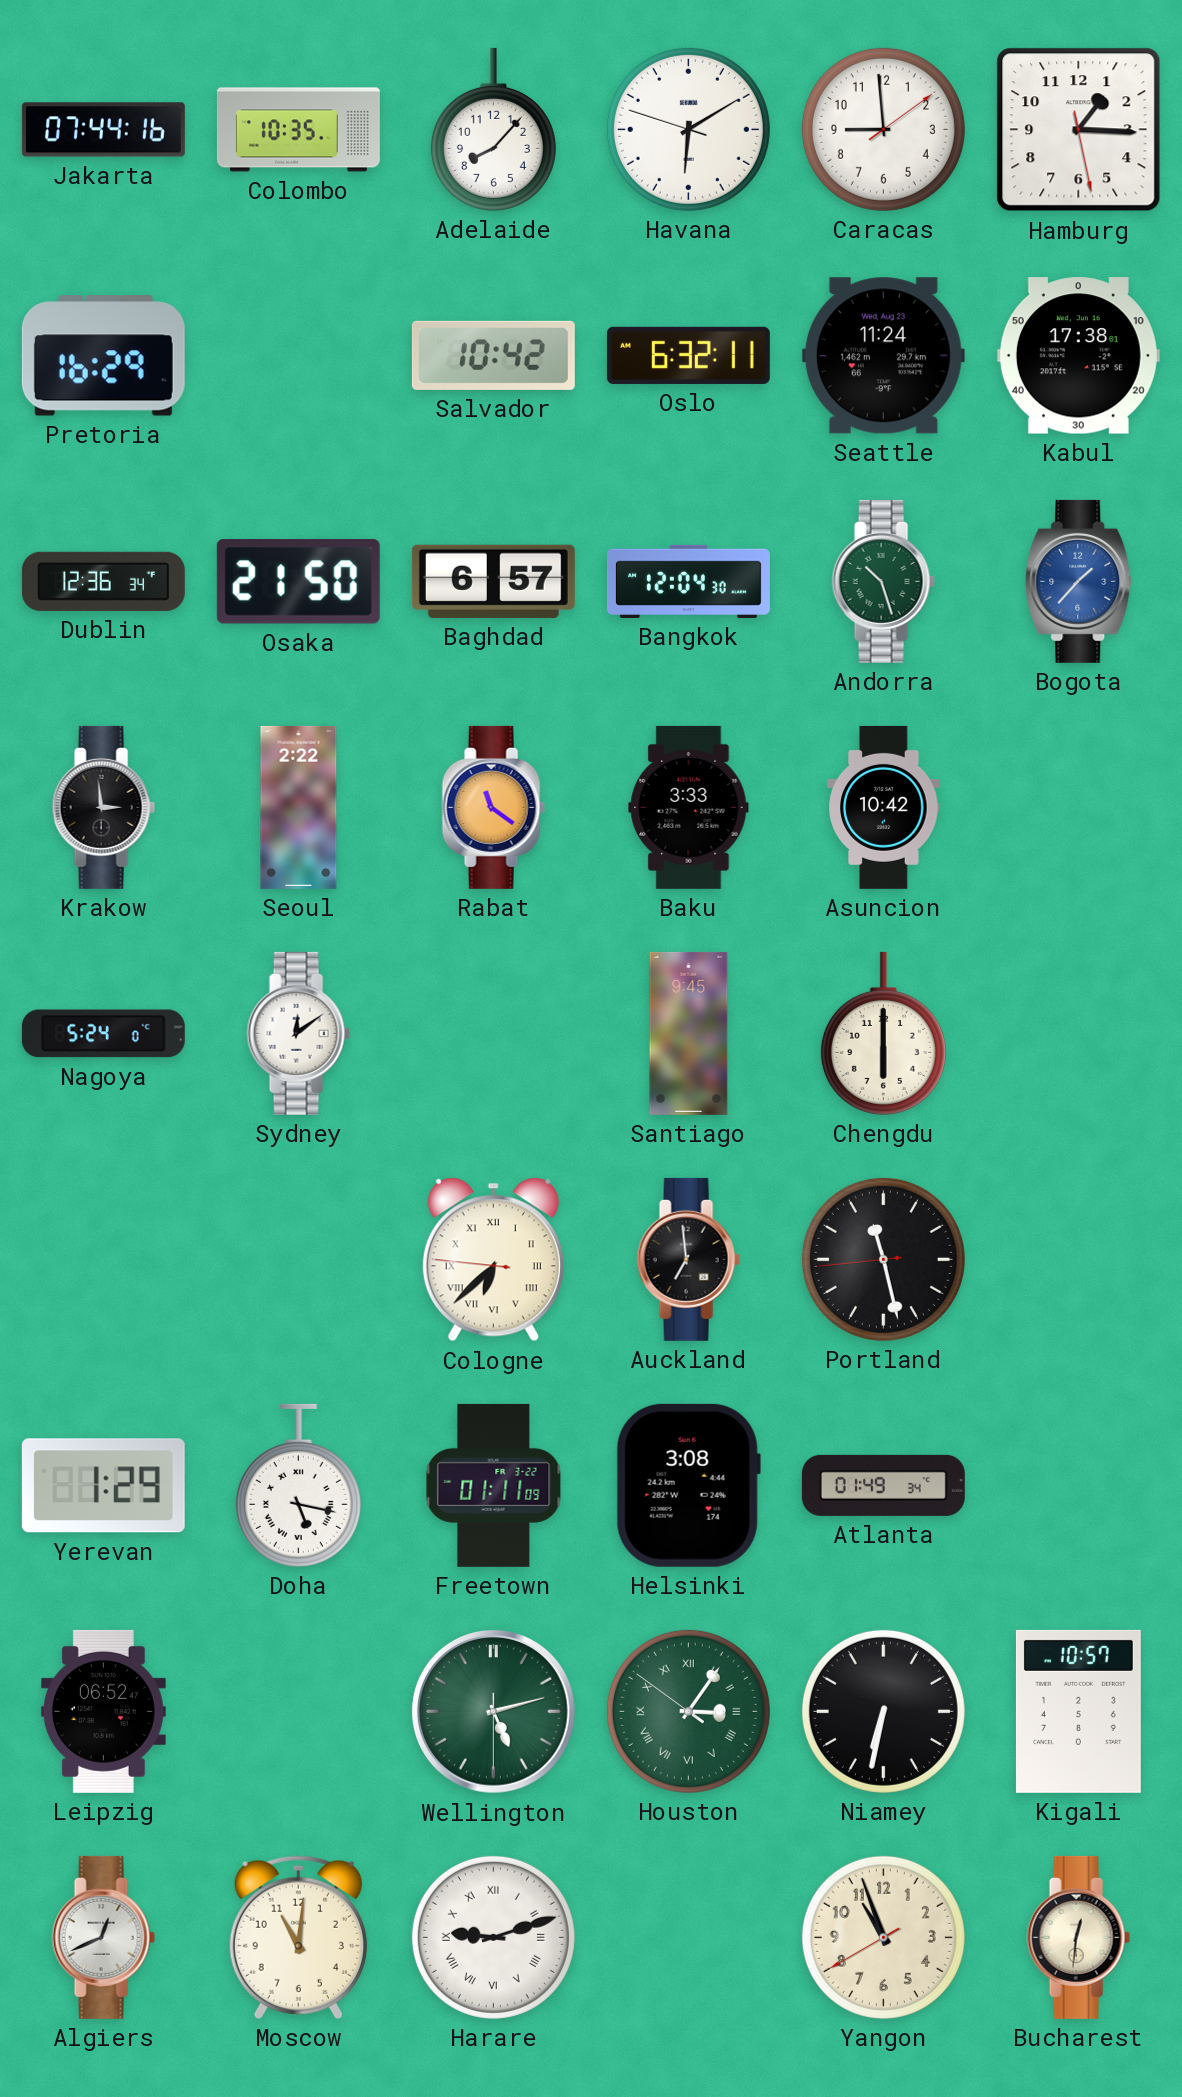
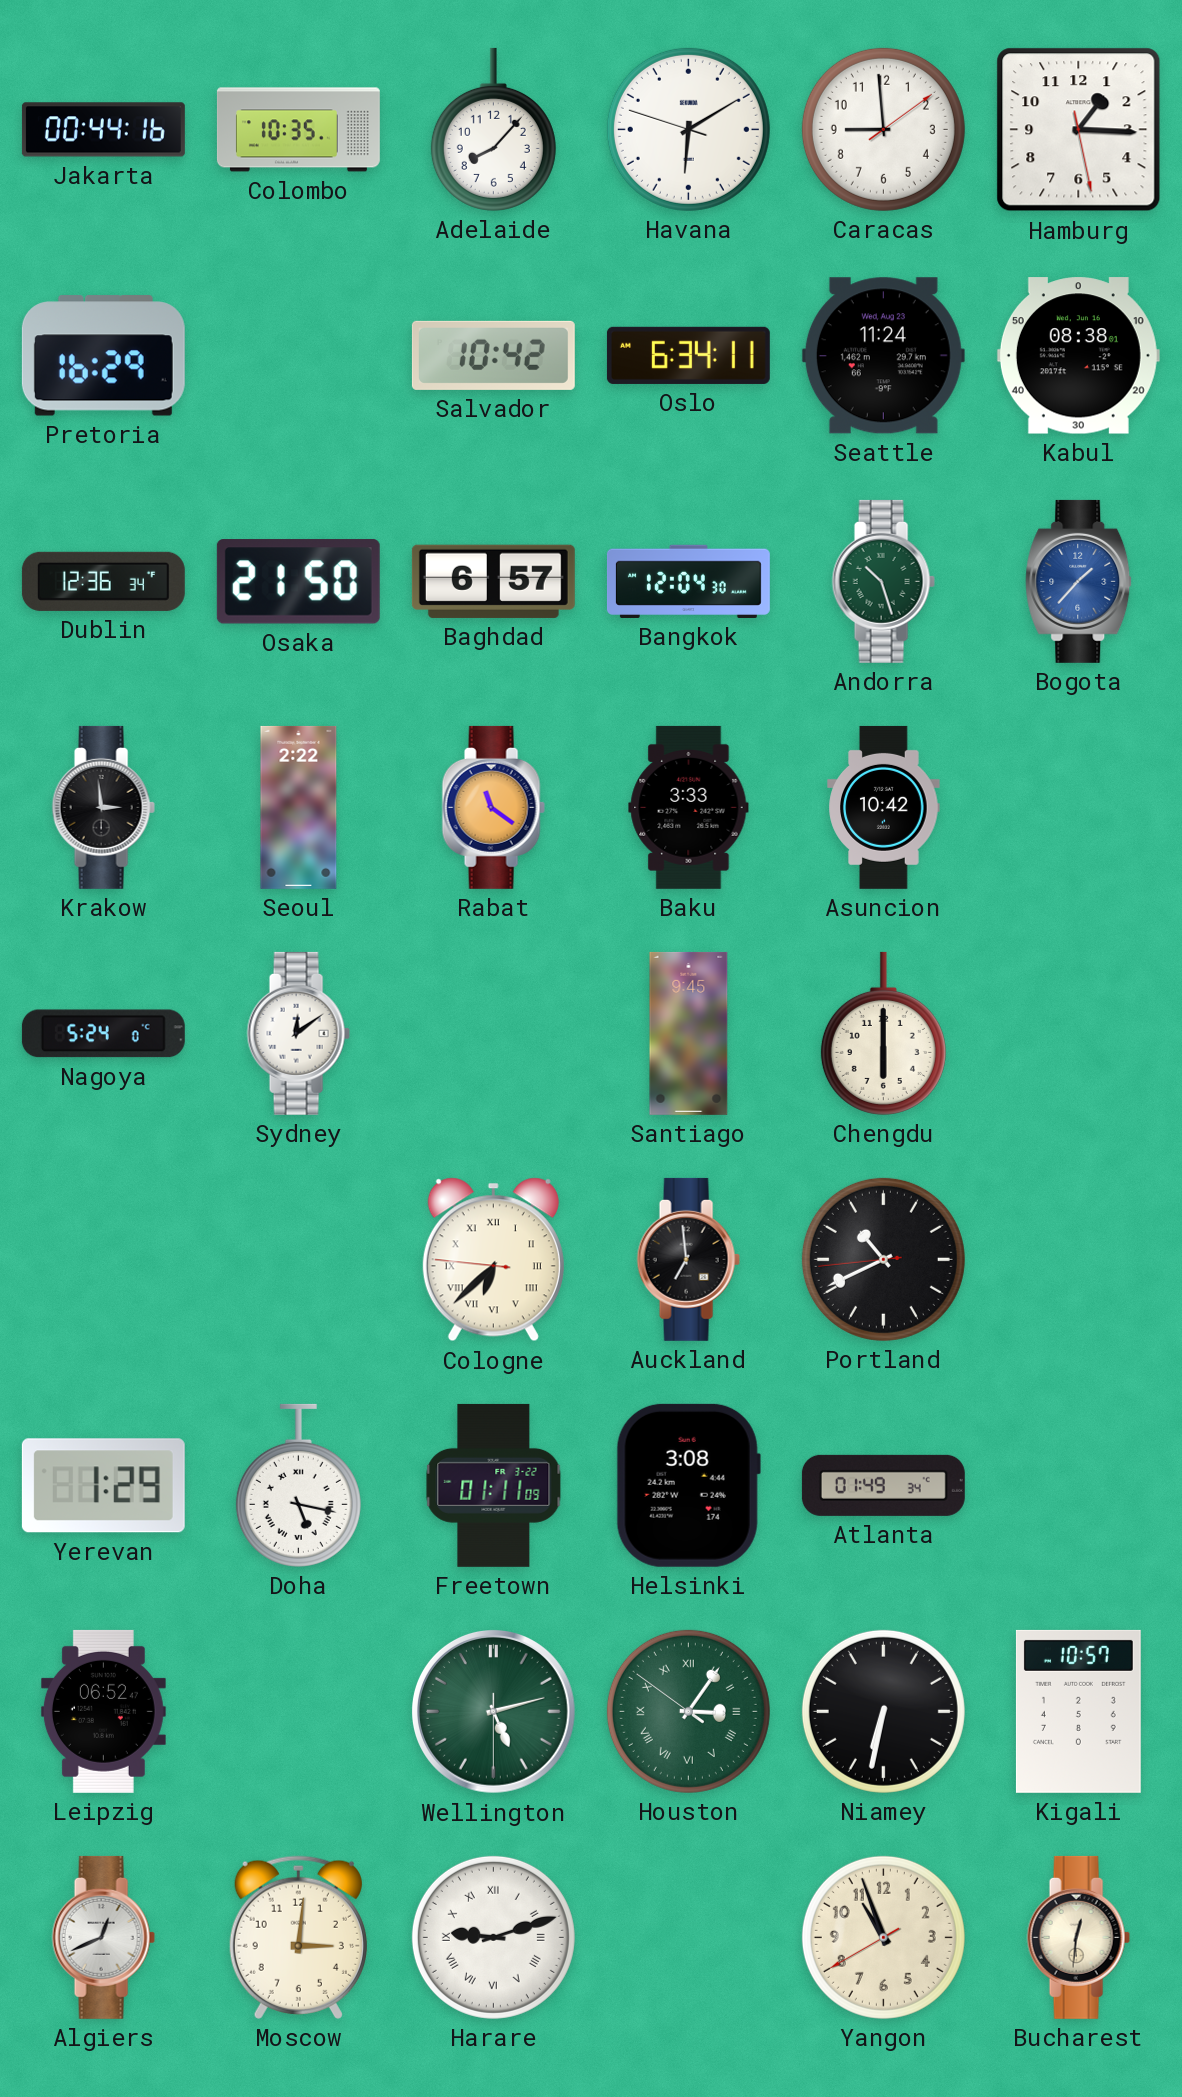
Jakarta: 07:44 -> 00:44 (103, 130)
Oslo: 6:32 -> 6:34 (688, 355)
Kabul: 17:38 -> 08:38 (1078, 356)
Portland: 11:27 -> 10:40 (883, 1259)
Moscow: 11:01 -> 3:01 (298, 1937)
